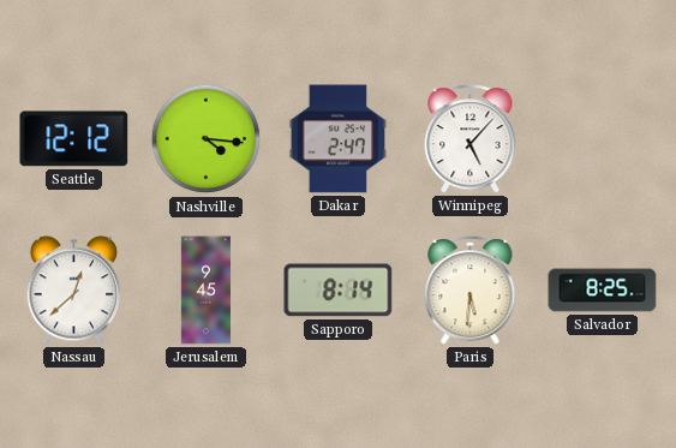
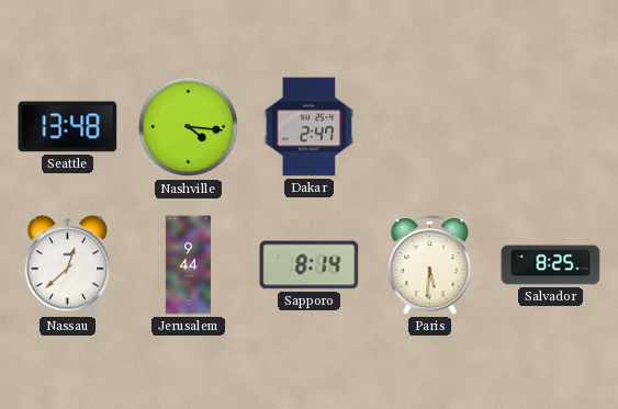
Seattle: 12:12 -> 13:48 (68, 127)
Winnipeg: 5:07 -> none (471, 139)
Jerusalem: 9:45 -> 9:44 (188, 265)
